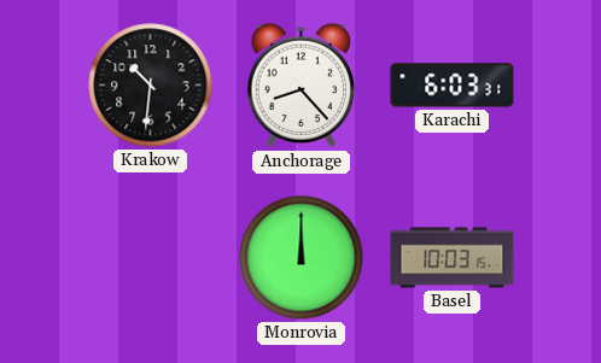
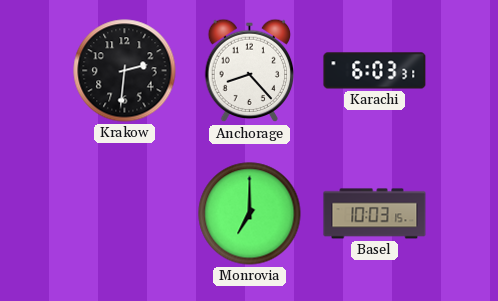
Krakow: 10:31 -> 2:31 (125, 71)
Monrovia: 12:00 -> 7:00 (250, 214)
